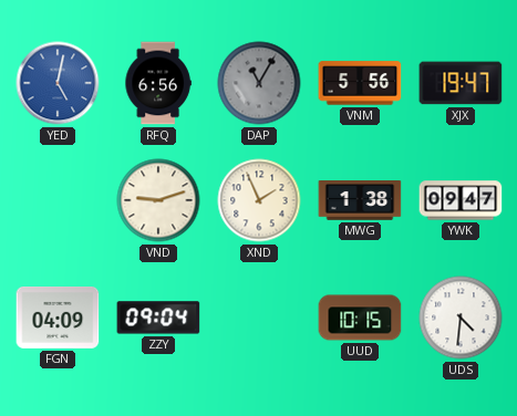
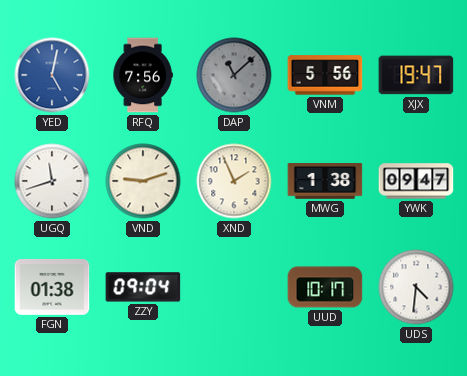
RFQ: 6:56 -> 7:56 (143, 75)
DAP: 11:05 -> 11:08 (234, 75)
UGQ: none -> 11:42 (52, 181)
FGN: 04:09 -> 01:38 (52, 287)
UUD: 10:15 -> 10:17 (325, 287)
